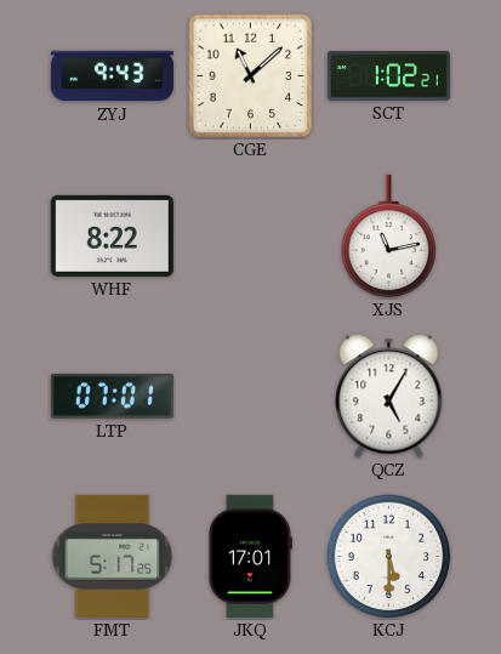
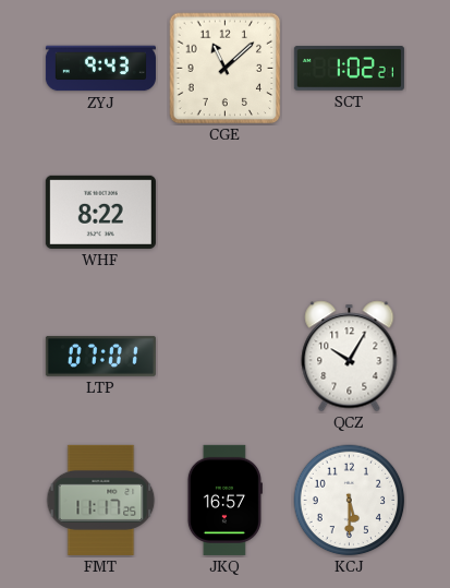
XJS: 11:13 -> none (389, 237)
QCZ: 5:05 -> 10:05 (350, 357)
FMT: 5:17 -> 11:17 (101, 500)
JKQ: 17:01 -> 16:57 (224, 500)
